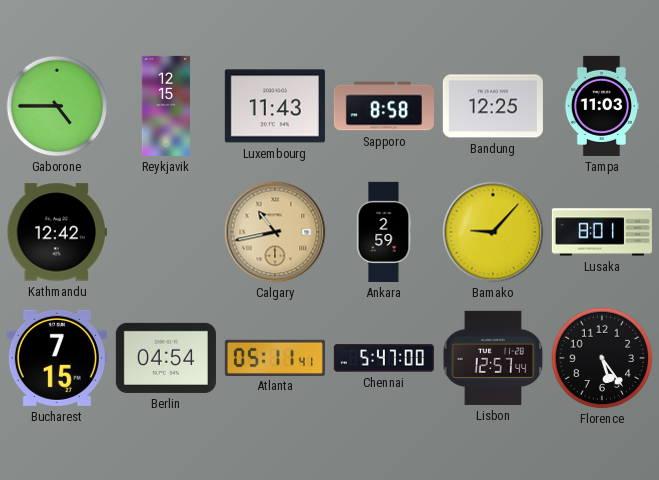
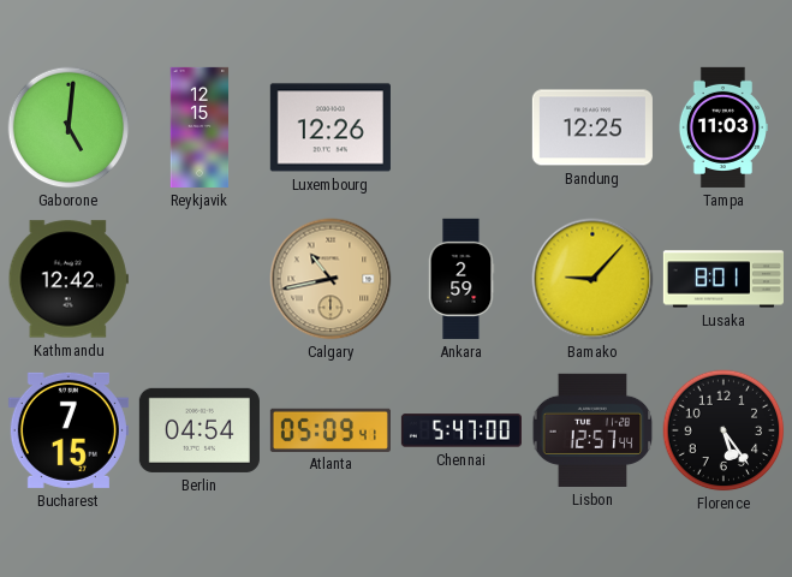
Gaborone: 4:45 -> 5:01 (69, 127)
Luxembourg: 11:43 -> 12:26 (331, 127)
Sapporo: 8:58 -> none (384, 106)
Atlanta: 05:11 -> 05:09 (331, 429)
